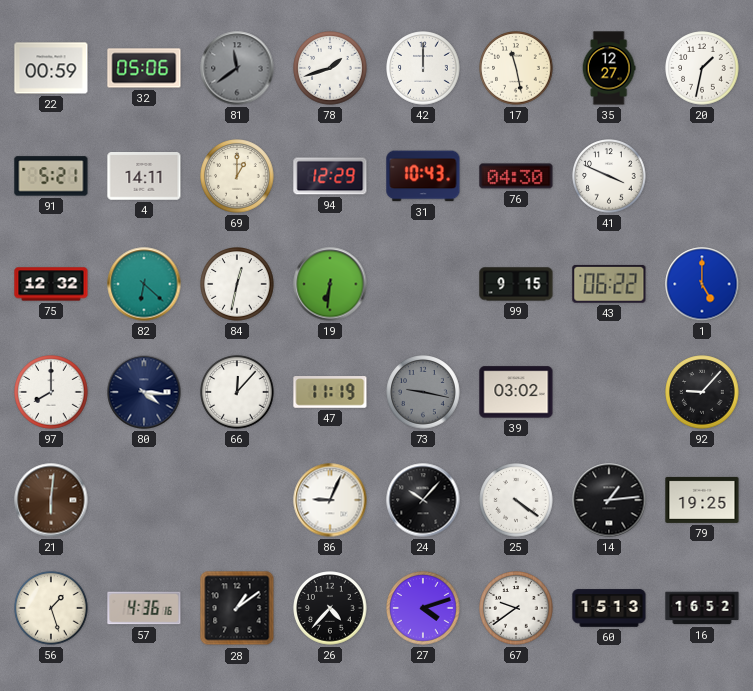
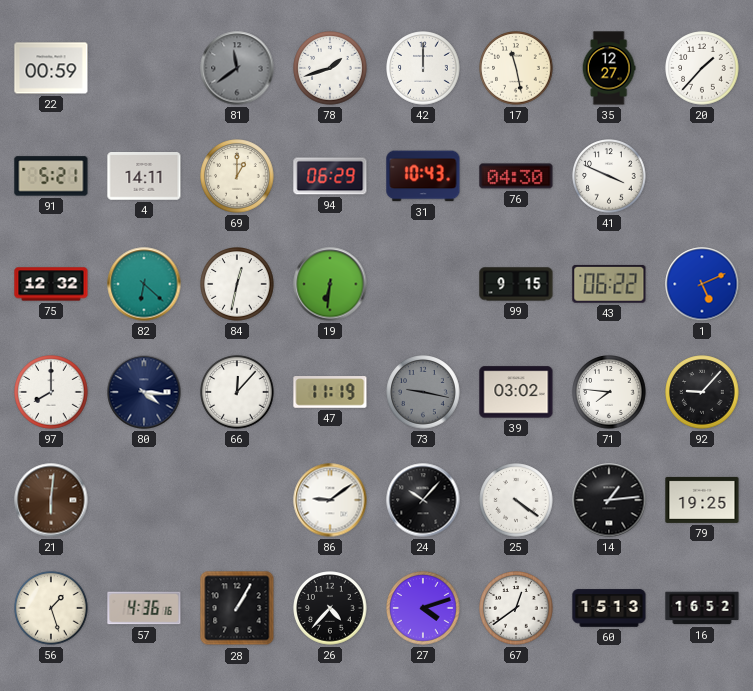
32: 05:06 -> none (144, 68)
20: 1:32 -> 1:37 (702, 68)
94: 12:29 -> 06:29 (330, 176)
1: 5:00 -> 5:11 (702, 284)
71: none -> 7:46 (609, 392)
86: 9:04 -> 9:09 (330, 500)
28: 1:09 -> 1:05 (237, 608)
67: 9:39 -> 12:39 (516, 608)
